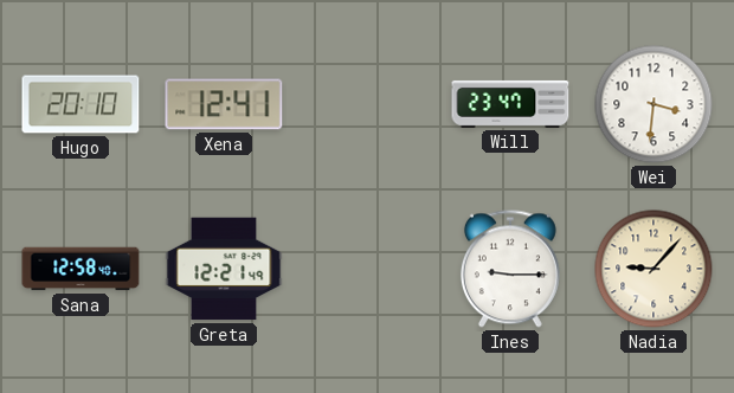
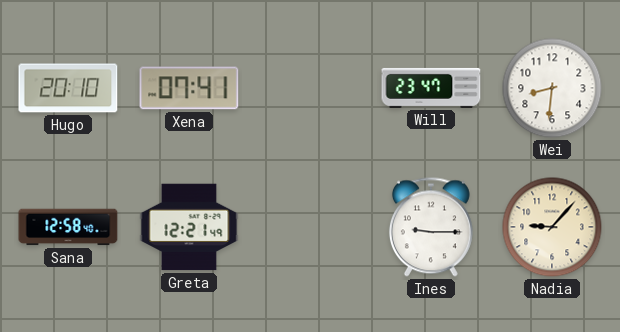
Xena: 12:41 -> 07:41 (189, 88)
Wei: 3:31 -> 8:31 (552, 88)
